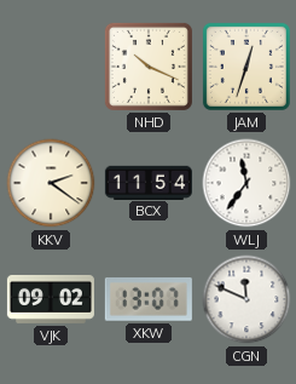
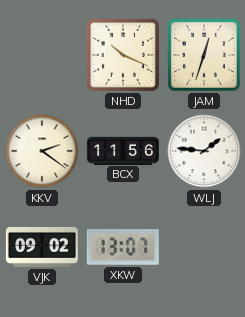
BCX: 11:54 -> 11:56 (123, 150)
WLJ: 11:36 -> 1:46 (204, 151)
CGN: 11:49 -> none (246, 299)
